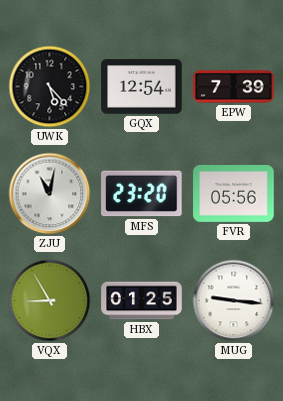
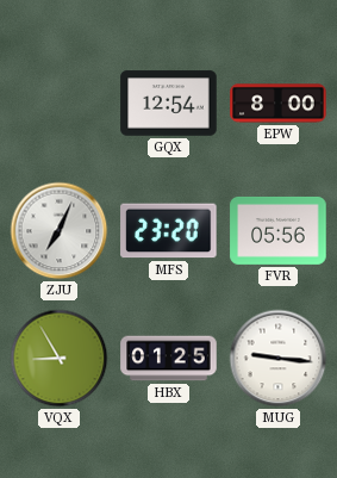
UWK: 5:23 -> none (50, 87)
EPW: 7:39 -> 8:00 (279, 104)
ZJU: 11:02 -> 7:04 (60, 231)
